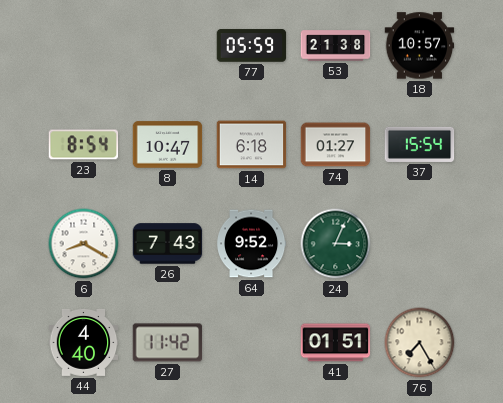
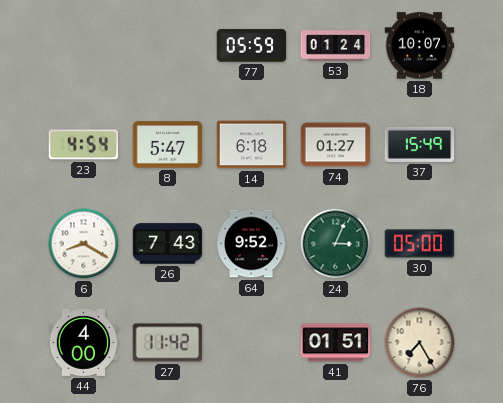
53: 21:38 -> 01:24 (336, 46)
18: 10:57 -> 10:07 (420, 46)
23: 8:54 -> 4:54 (84, 145)
8: 10:47 -> 5:47 (168, 145)
37: 15:54 -> 15:49 (420, 144)
30: none -> 05:00 (420, 244)
44: 4:40 -> 4:00 (84, 342)
